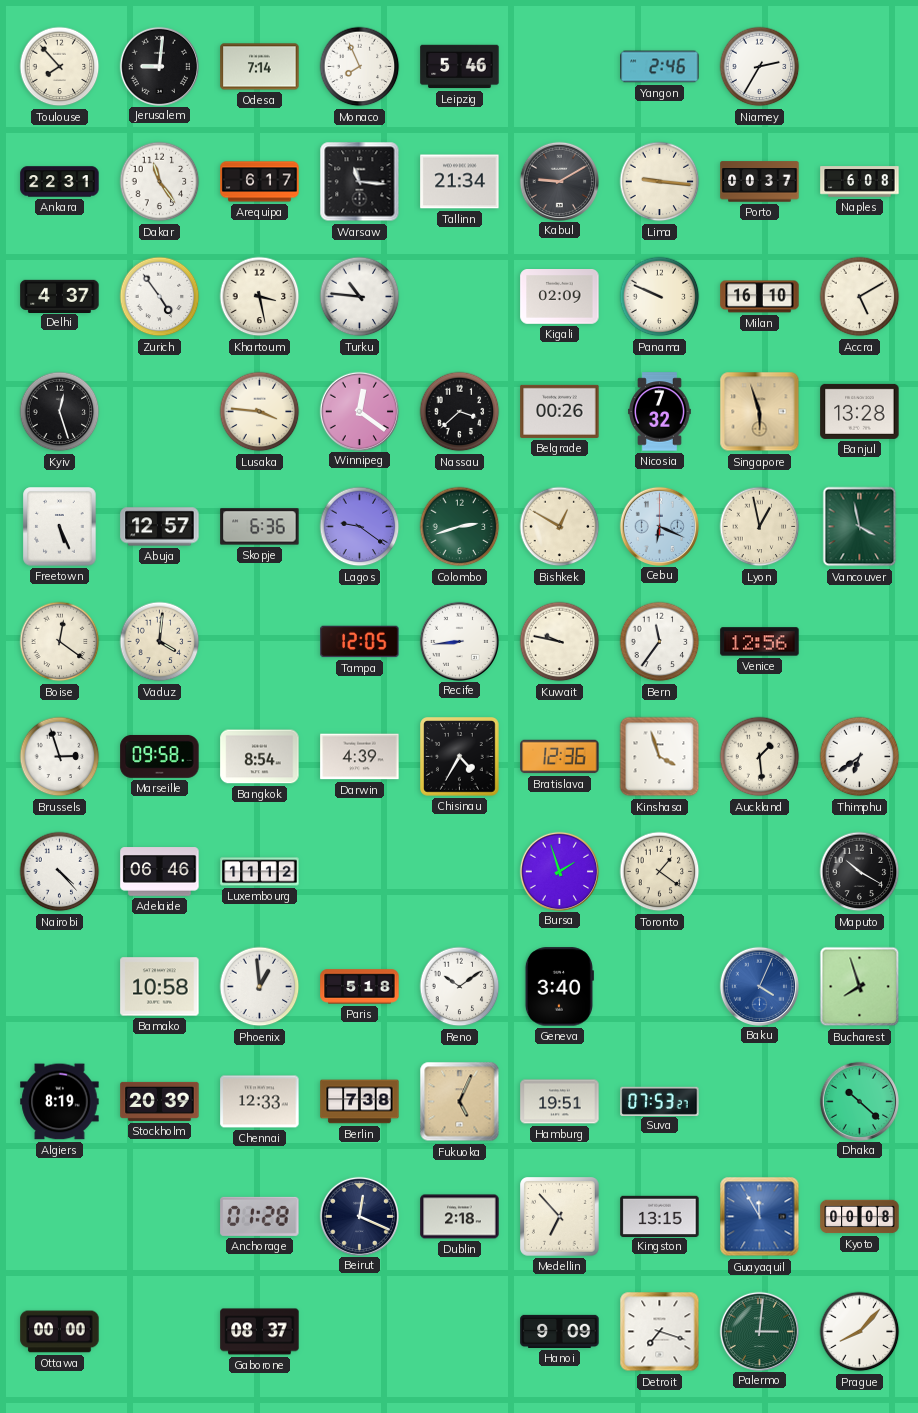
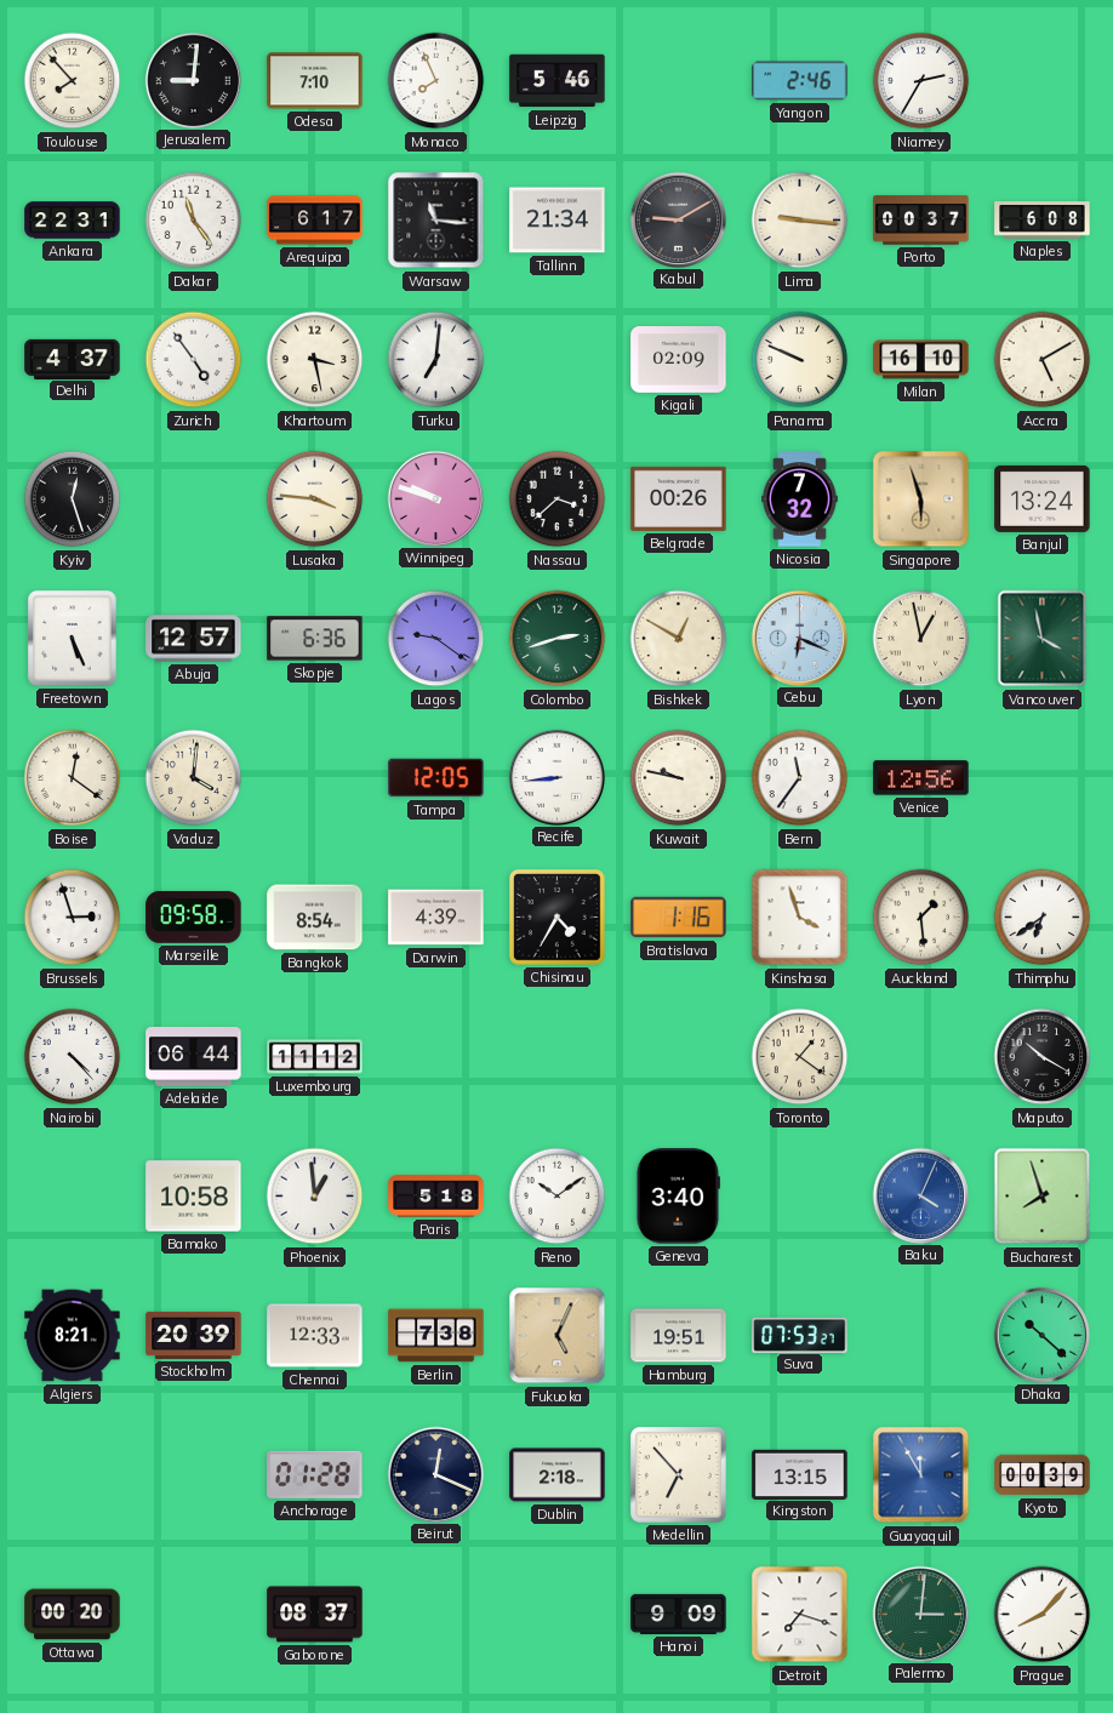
Odesa: 7:14 -> 7:10 (315, 81)
Turku: 10:46 -> 7:01 (436, 360)
Winnipeg: 12:21 -> 9:48 (435, 498)
Banjul: 13:28 -> 13:24 (1043, 498)
Bratislava: 12:36 -> 1:16 (679, 918)
Adelaide: 06:46 -> 06:44 (194, 1057)
Bursa: 1:57 -> none (559, 871)
Algiers: 8:19 -> 8:21 (73, 1336)
Kyoto: 00:08 -> 00:39 (1043, 1475)
Ottawa: 00:00 -> 00:20 (73, 1615)
